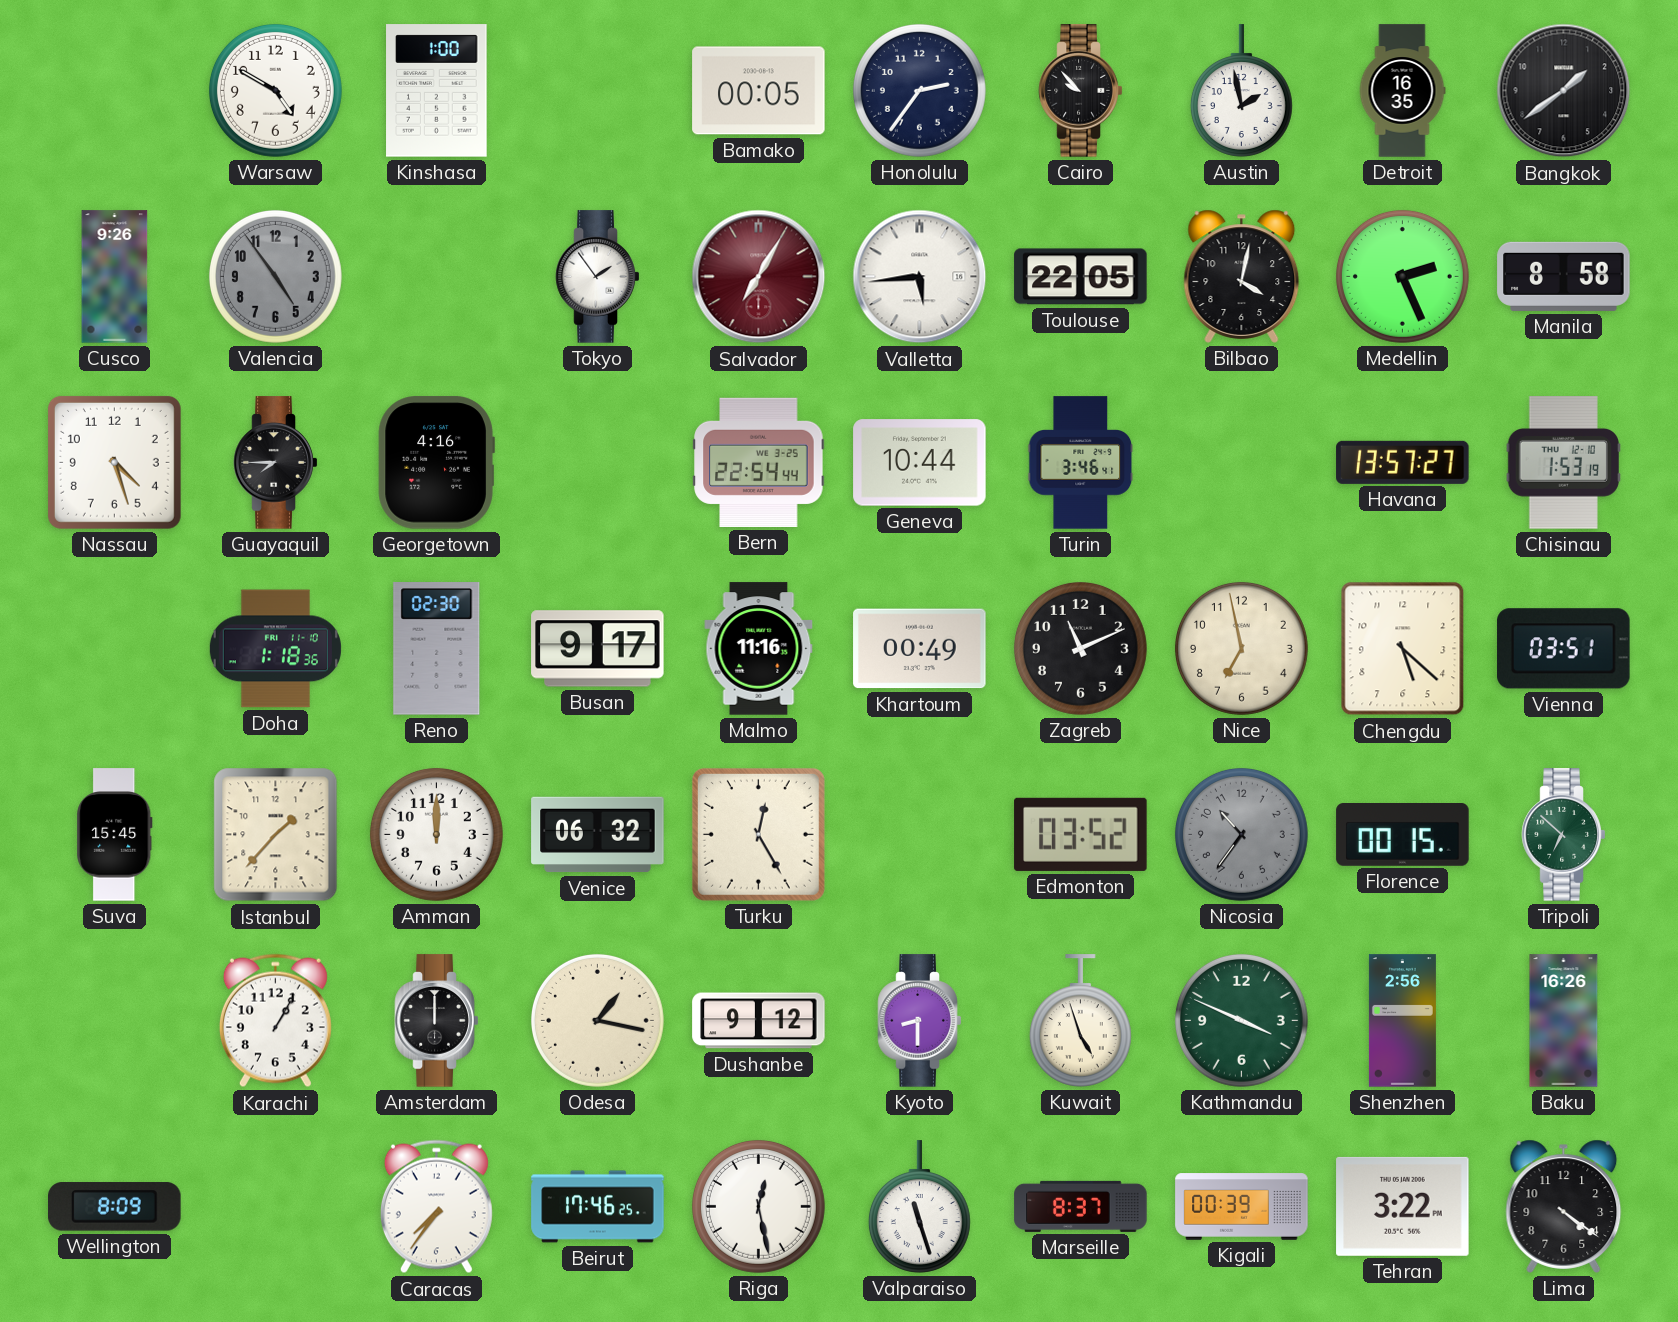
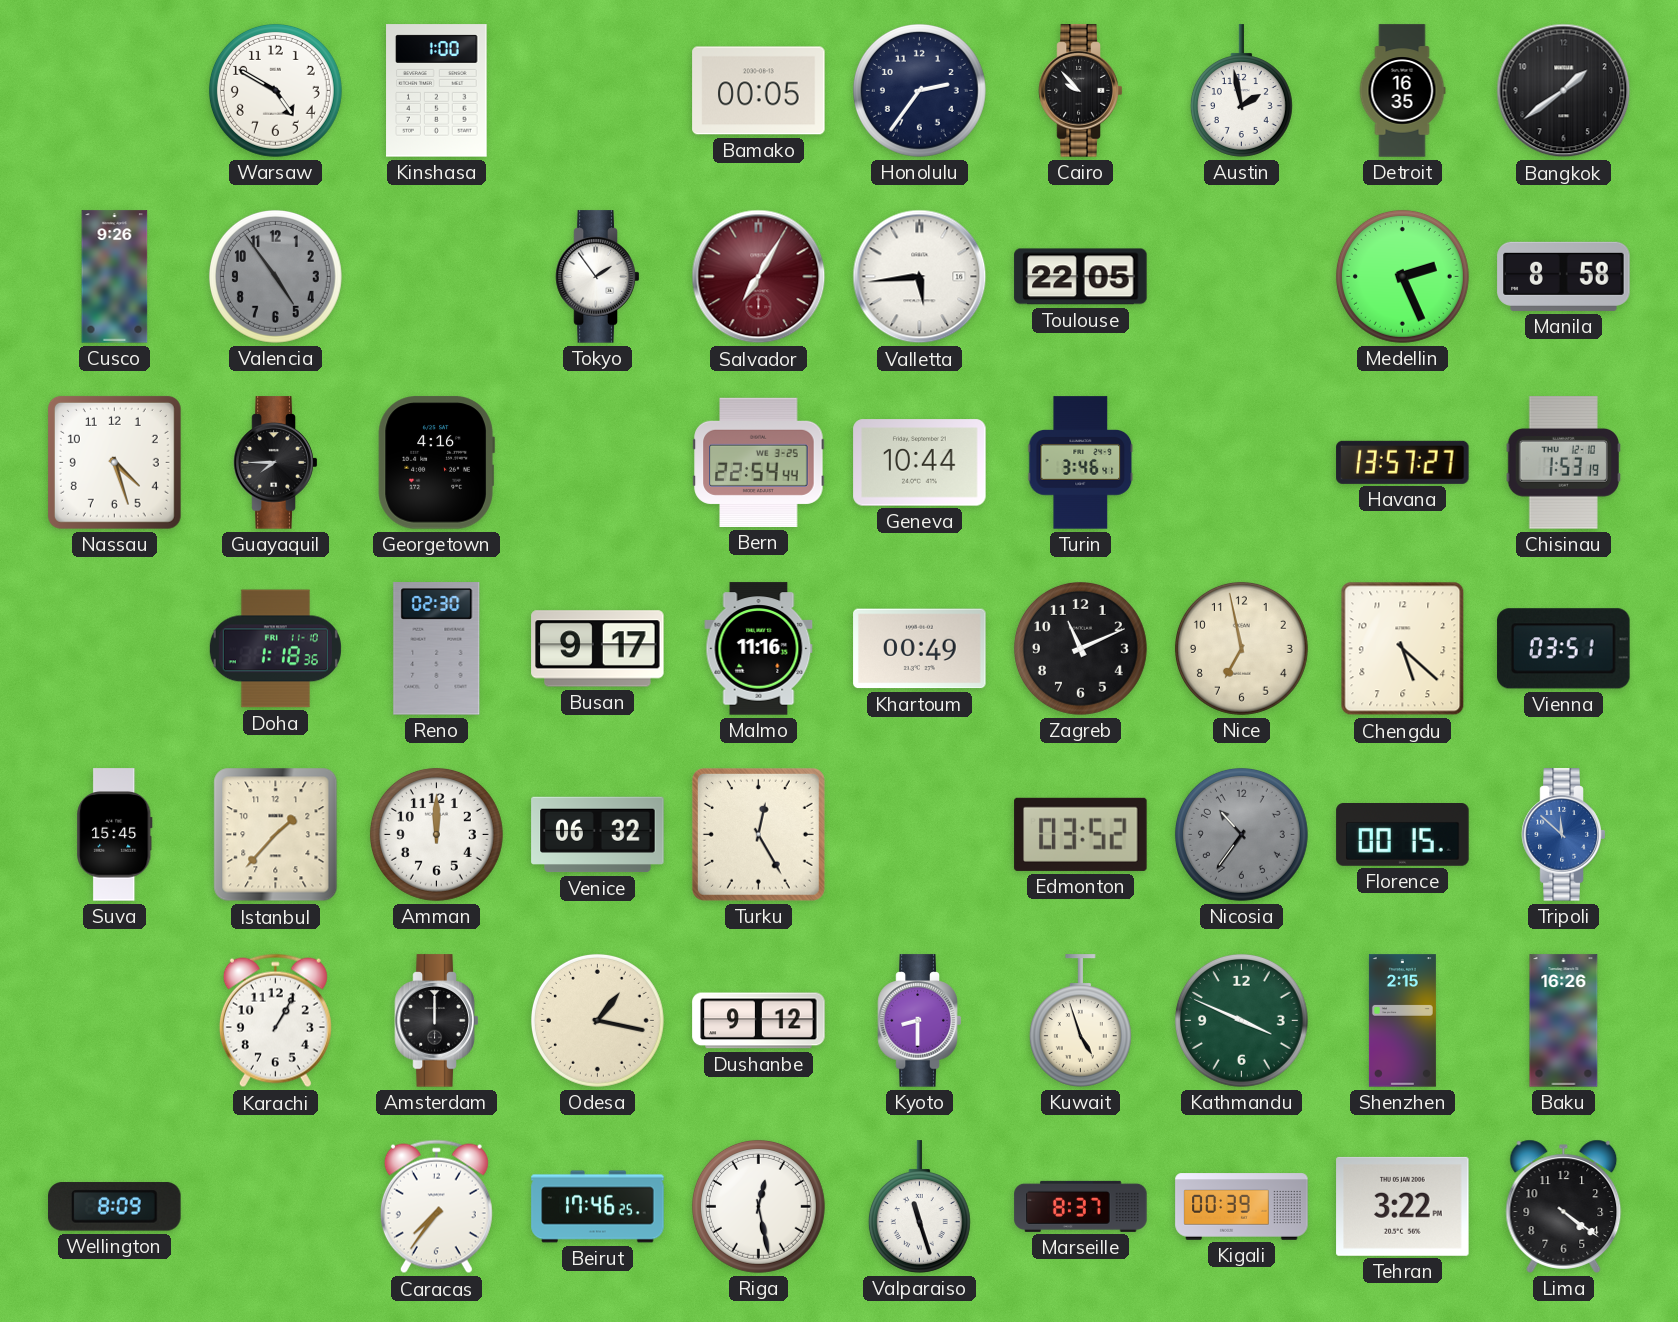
Bilbao: 4:02 -> none (1242, 276)
Tripoli: 6:52 -> 11:52 (1564, 835)
Tripoli dial: green -> blue (1564, 835)
Shenzhen: 2:56 -> 2:15 (1402, 1021)
